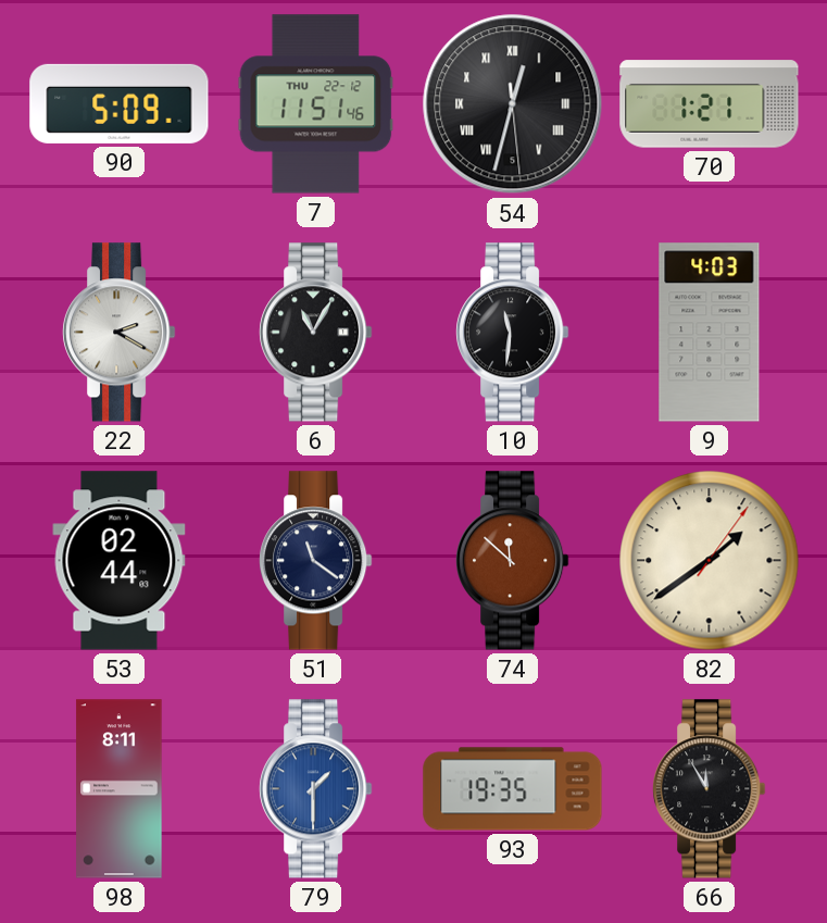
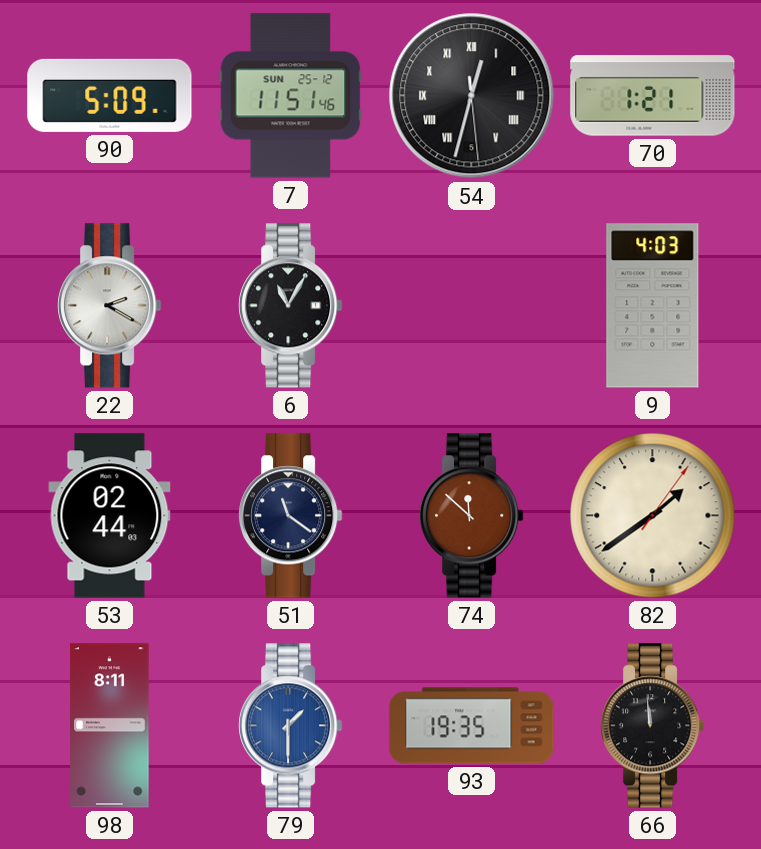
7 date: THU 22-12 -> SUN 25-12 (291, 96)
10: 11:31 -> none (513, 333)
66: 11:55 -> 11:59 (653, 726)
